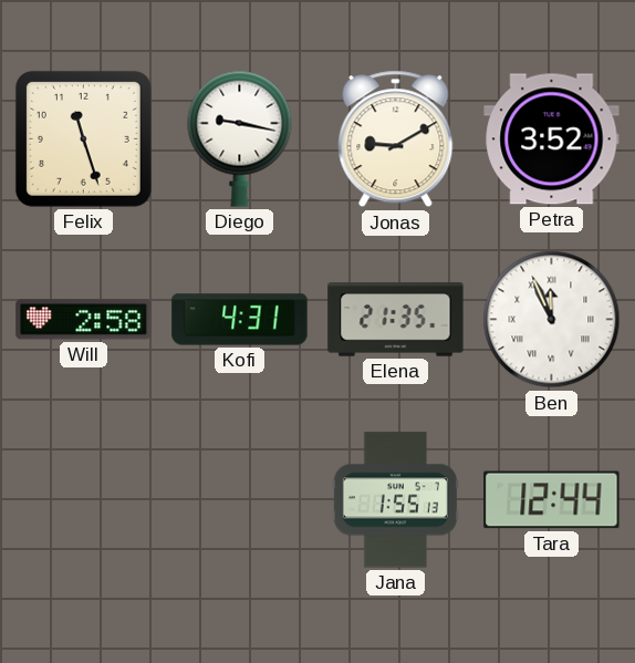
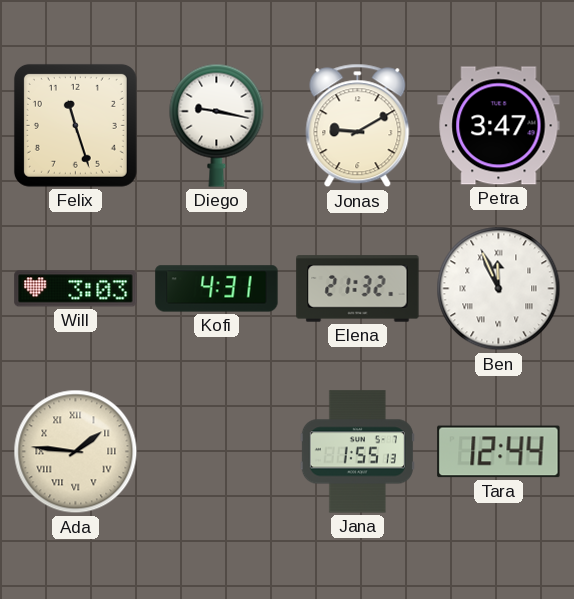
Petra: 3:52 -> 3:47 (499, 126)
Will: 2:58 -> 3:03 (76, 289)
Elena: 21:35 -> 21:32 (358, 289)
Ada: none -> 1:46 (76, 452)
